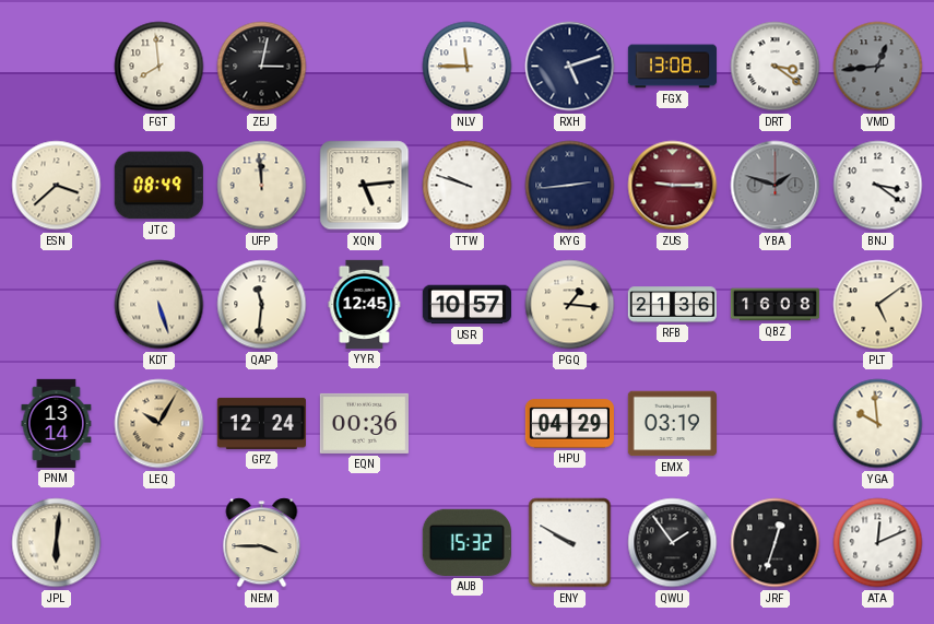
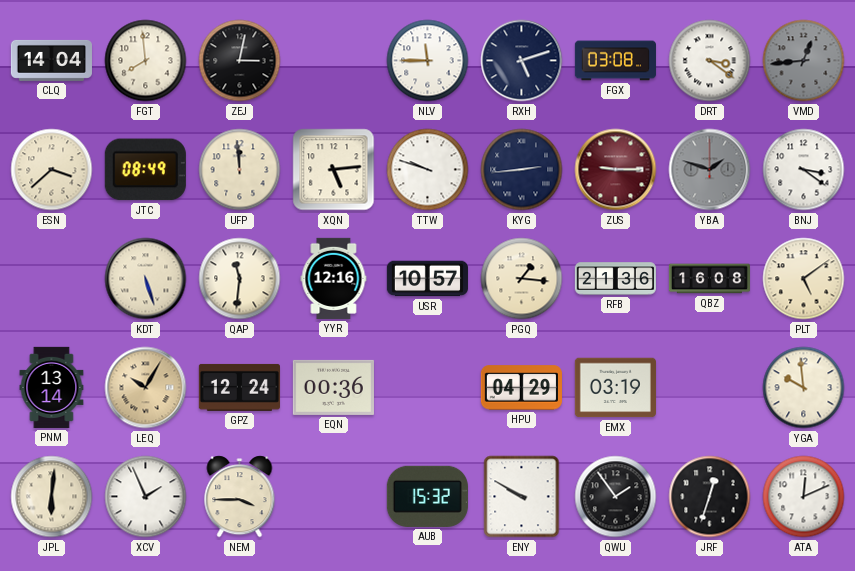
CLQ: none -> 14:04 (51, 60)
FGX: 13:08 -> 03:08 (615, 61)
YYR: 12:45 -> 12:16 (334, 278)
XCV: none -> 1:56 (146, 497)
